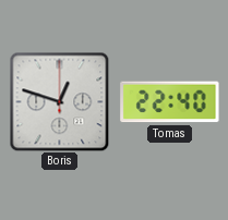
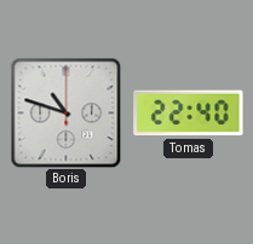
Boris: 12:48 -> 10:48 (65, 112)
